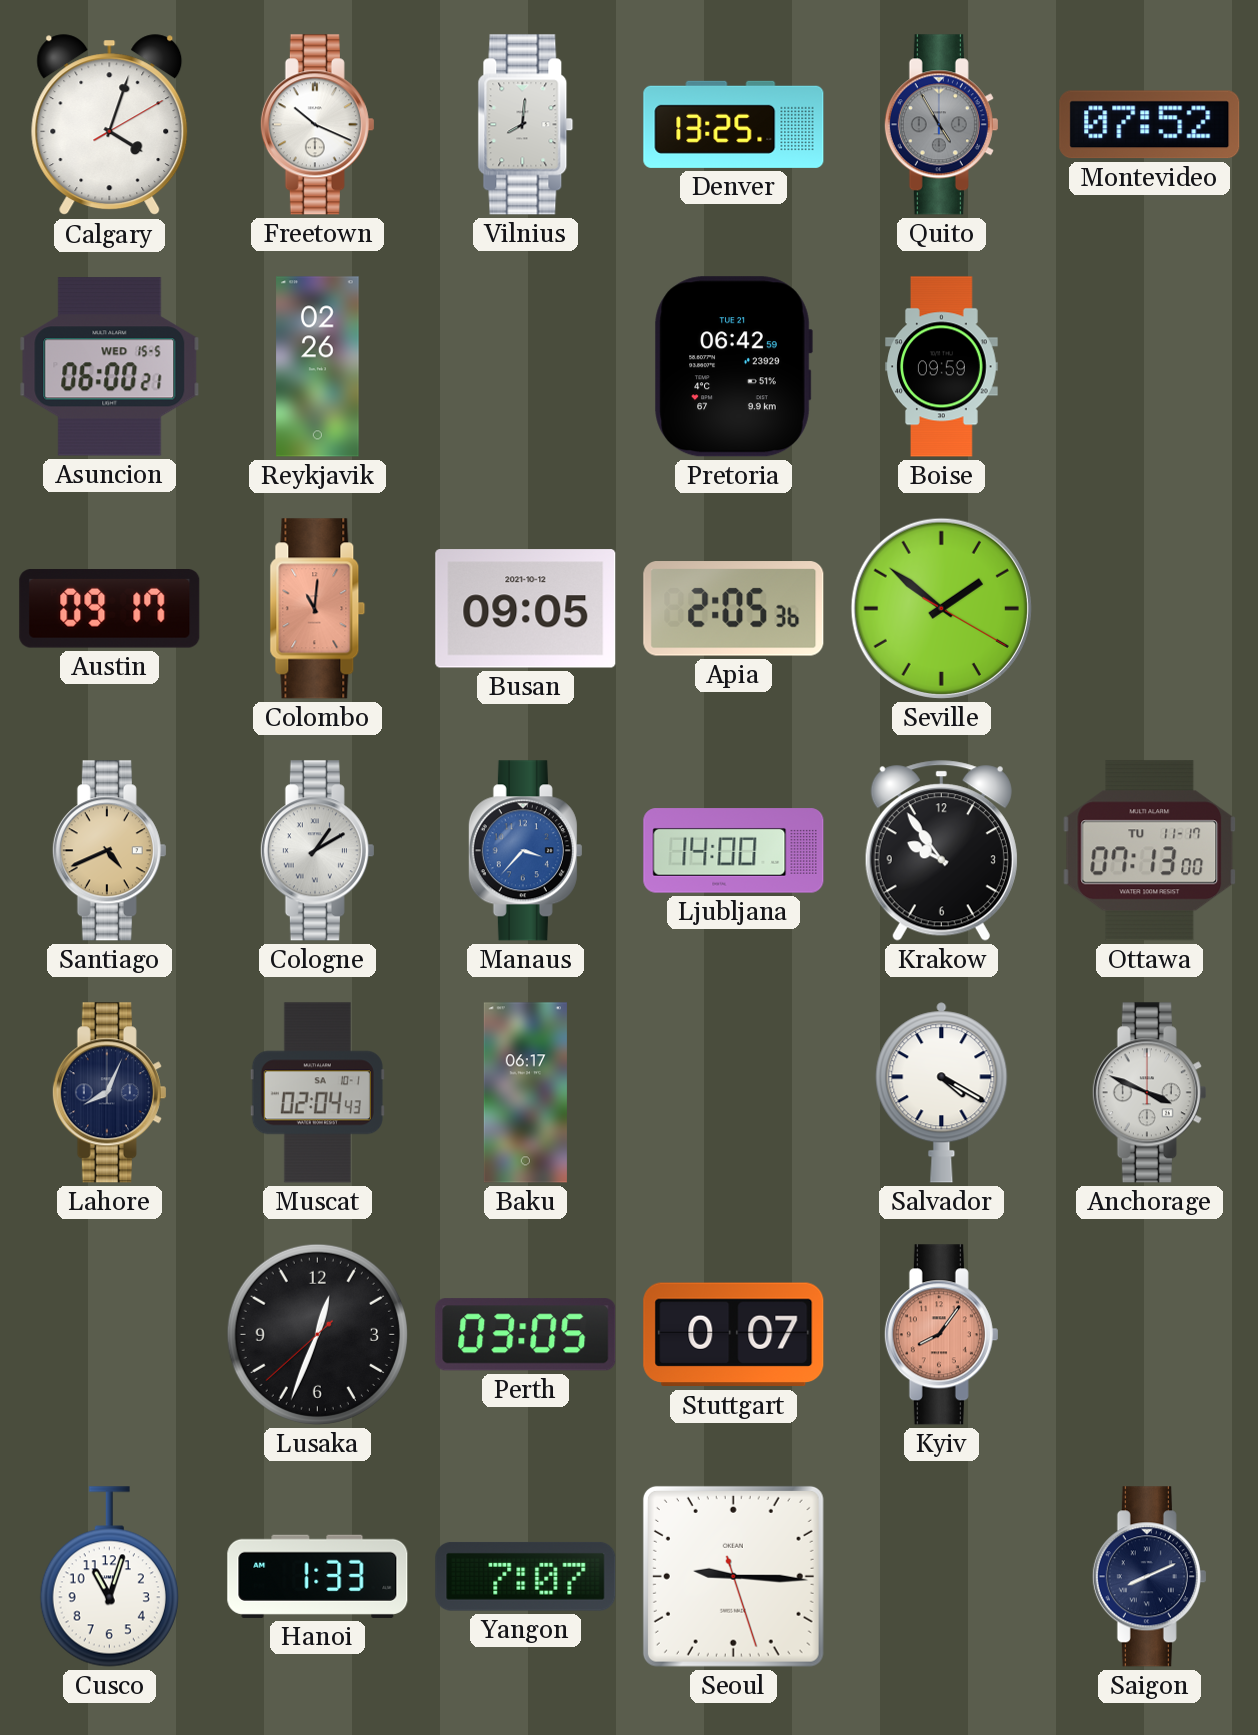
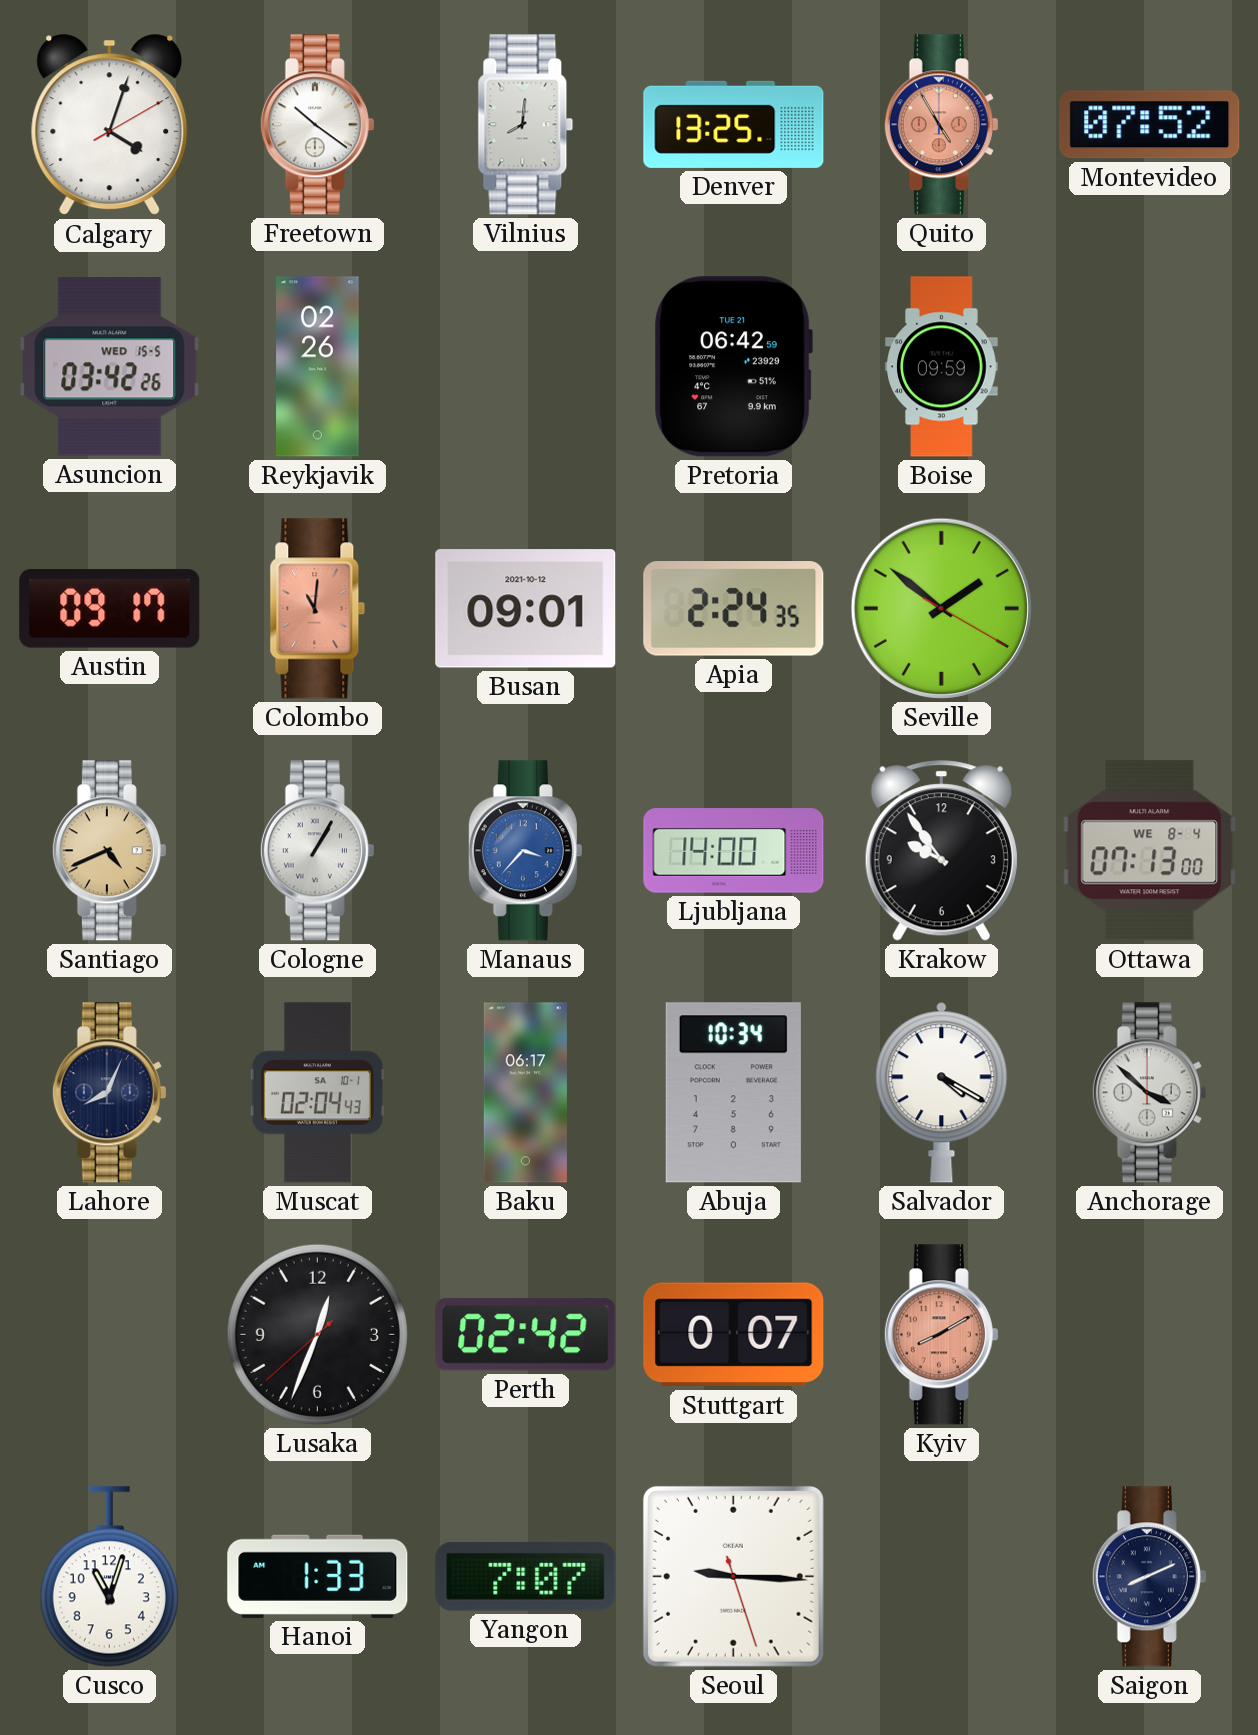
Freetown: 10:19 -> 10:21 (317, 125)
Quito dial: grey -> salmon (941, 125)
Asuncion: 06:00 -> 03:42 (110, 367)
Busan: 09:05 -> 09:01 (526, 609)
Apia: 2:05 -> 2:24 (734, 609)
Cologne: 1:10 -> 1:05 (317, 851)
Ottawa date: TU 11-17 -> WE 8-4 (1150, 851)
Abuja: none -> 10:34 (733, 1093)
Anchorage: 3:49 -> 3:52 (1149, 1093)
Perth: 03:05 -> 02:42 (526, 1335)
Kyiv: 8:06 -> 8:10 (941, 1335)
